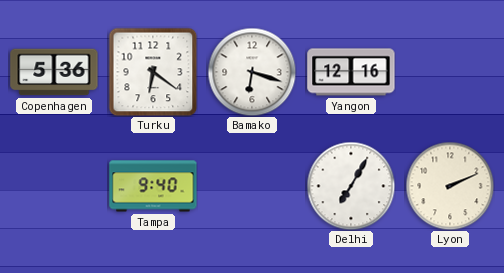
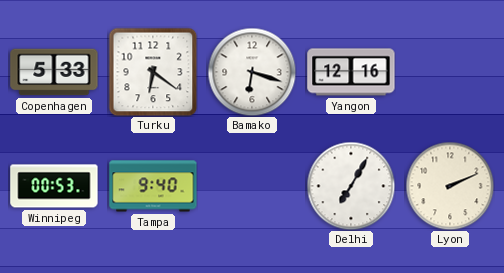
Copenhagen: 5:36 -> 5:33 (54, 72)
Winnipeg: none -> 00:53 (54, 186)
